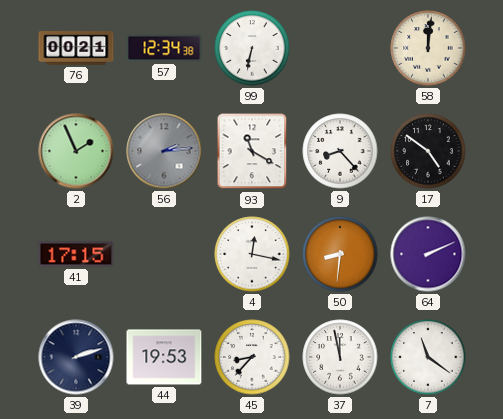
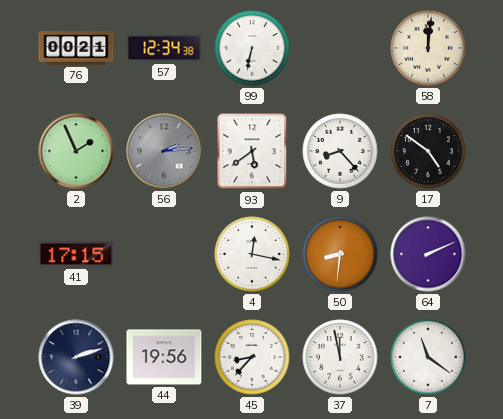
93: 11:20 -> 5:39 (252, 151)
44: 19:53 -> 19:56 (164, 357)
